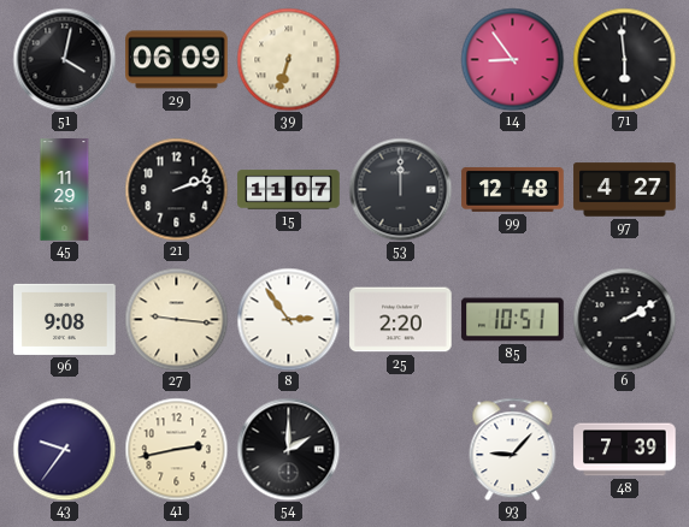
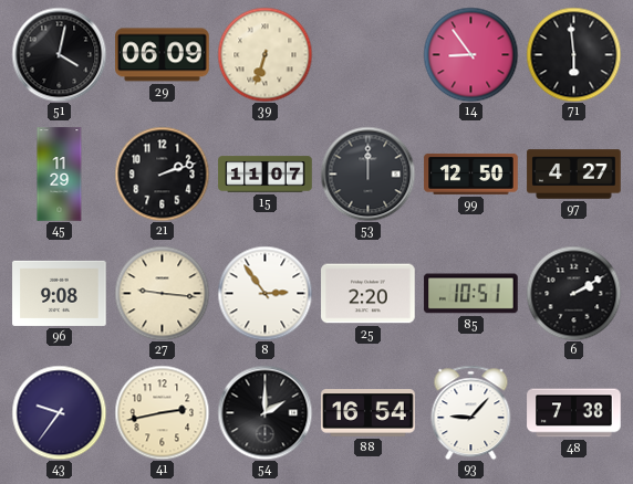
99: 12:48 -> 12:50 (471, 175)
88: none -> 16:54 (369, 413)
48: 7:39 -> 7:38 (574, 413)
